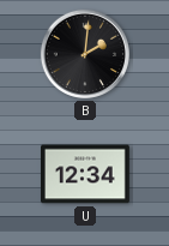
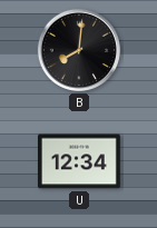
B: 2:01 -> 8:01 (79, 50)
